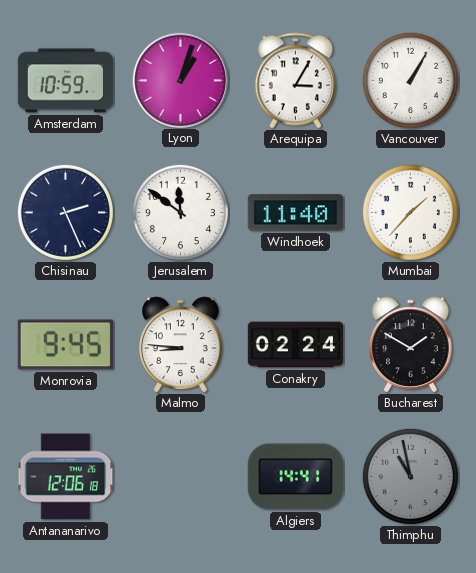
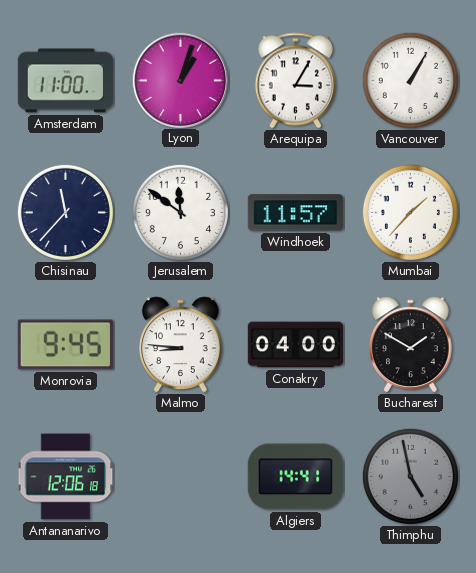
Amsterdam: 10:59 -> 11:00 (65, 81)
Chisinau: 2:26 -> 11:37 (65, 212)
Windhoek: 11:40 -> 11:57 (295, 213)
Conakry: 02:24 -> 04:00 (295, 345)
Thimphu: 10:58 -> 4:58 (410, 476)
